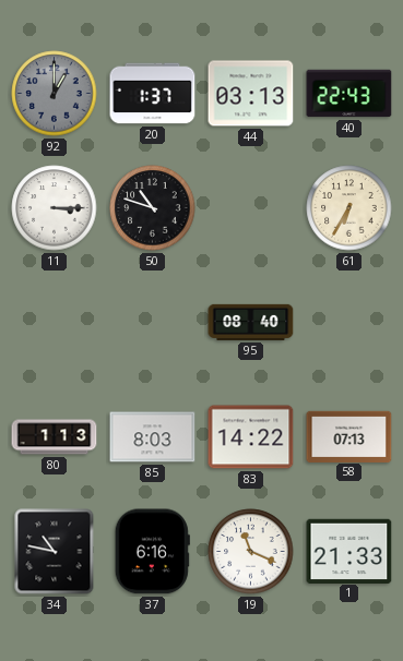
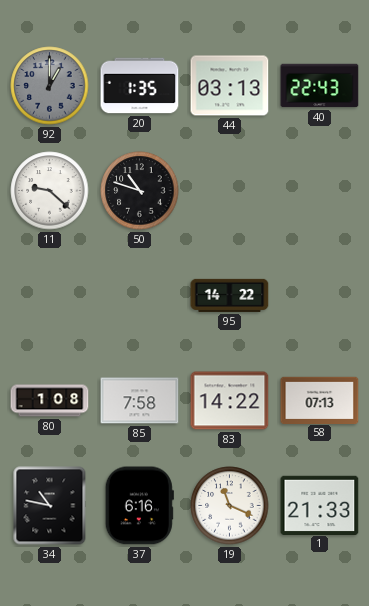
20: 1:37 -> 1:35 (140, 86)
11: 3:15 -> 9:22 (50, 191)
61: 6:35 -> none (349, 208)
95: 08:40 -> 14:22 (230, 295)
80: 1:13 -> 1:08 (50, 401)
85: 8:03 -> 7:58 (140, 401)
